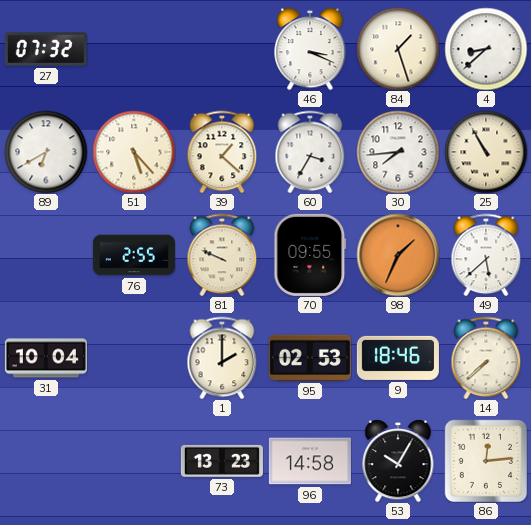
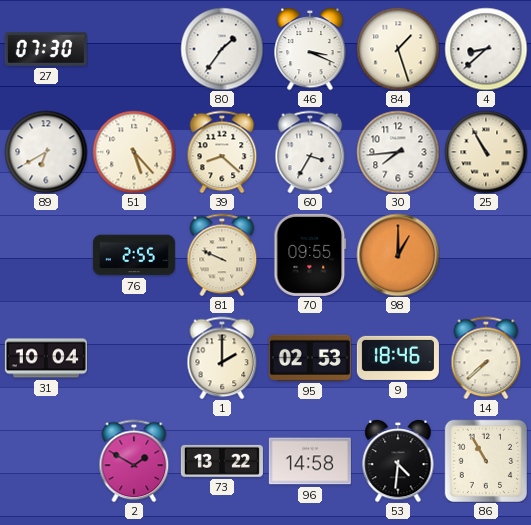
27: 07:32 -> 07:30 (46, 49)
80: none -> 1:36 (222, 49)
39: 1:22 -> 8:22 (222, 152)
98: 1:34 -> 1:00 (398, 255)
49: 5:38 -> none (486, 255)
2: none -> 1:50 (134, 461)
73: 13:23 -> 13:22 (222, 461)
53: 10:05 -> 4:31 (398, 461)
86: 12:14 -> 10:55 (485, 460)
